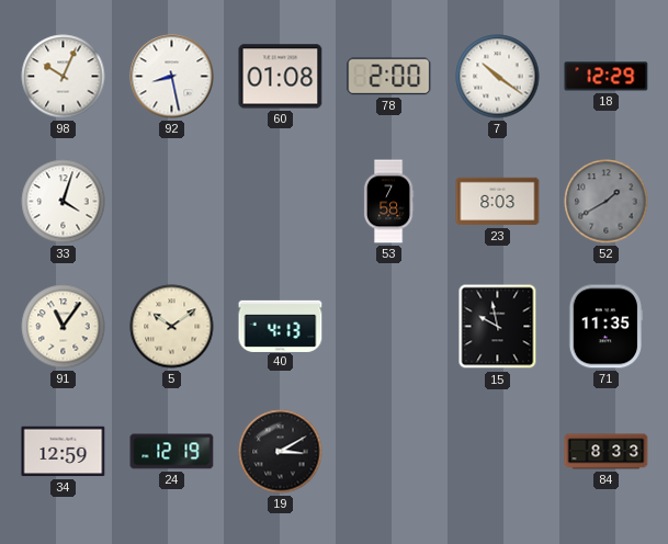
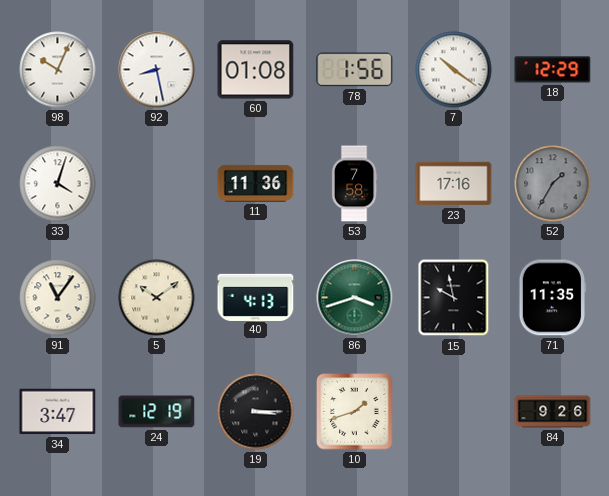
78: 2:00 -> 1:56 (355, 70)
11: none -> 11:36 (256, 183)
23: 8:03 -> 17:16 (454, 184)
52: 1:40 -> 1:35 (553, 184)
86: none -> 3:42 (355, 298)
34: 12:59 -> 3:47 (58, 412)
19: 3:10 -> 3:15 (256, 412)
10: none -> 1:42 (355, 412)
84: 8:33 -> 9:26 (553, 412)
